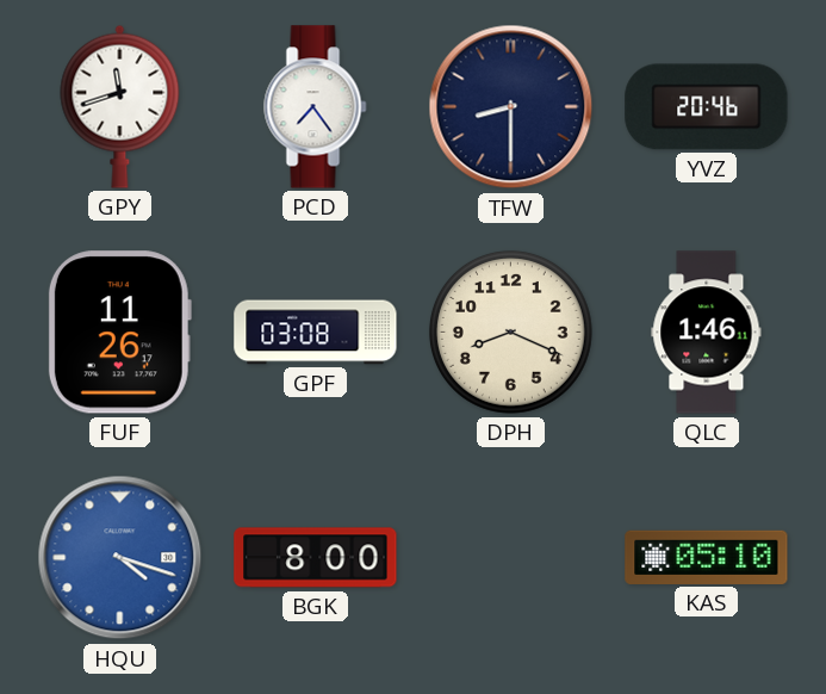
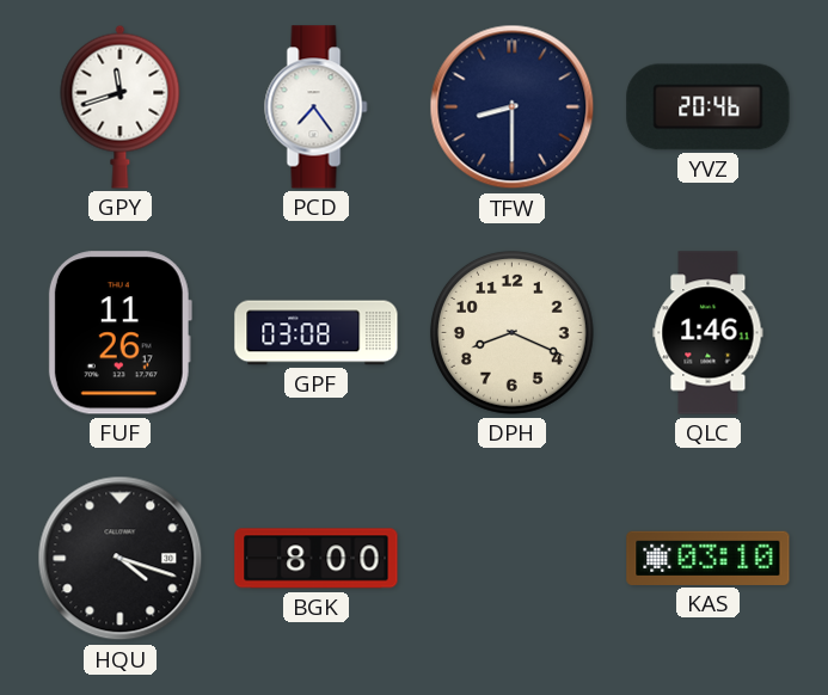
HQU dial: blue -> black (121, 559)
KAS: 05:10 -> 03:10 (709, 558)
